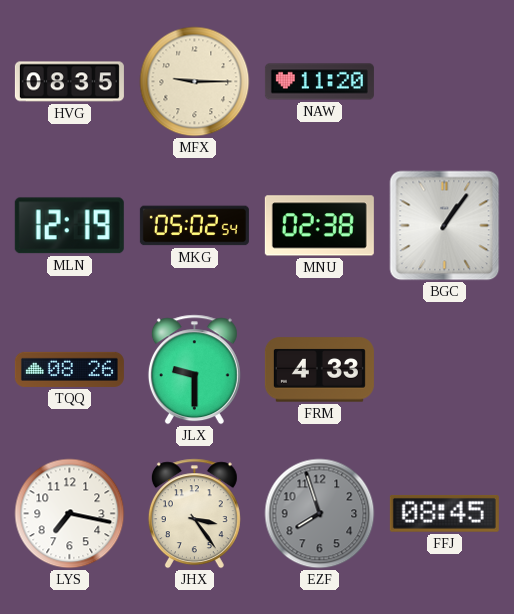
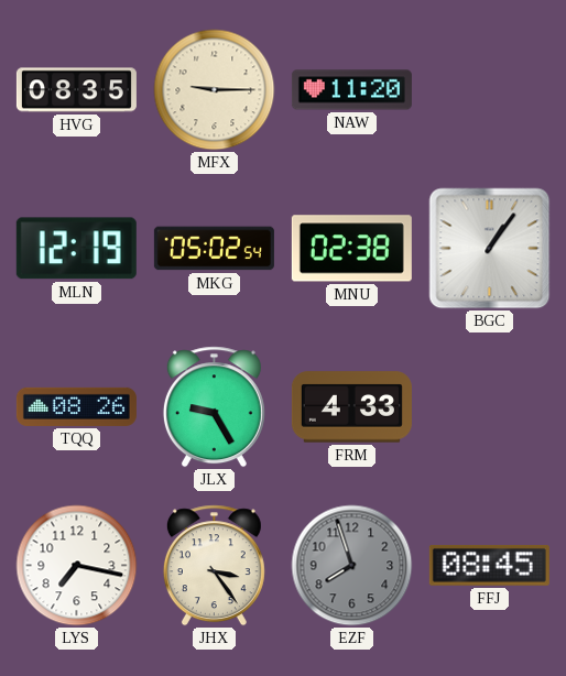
JLX: 9:30 -> 9:25 (214, 407)
